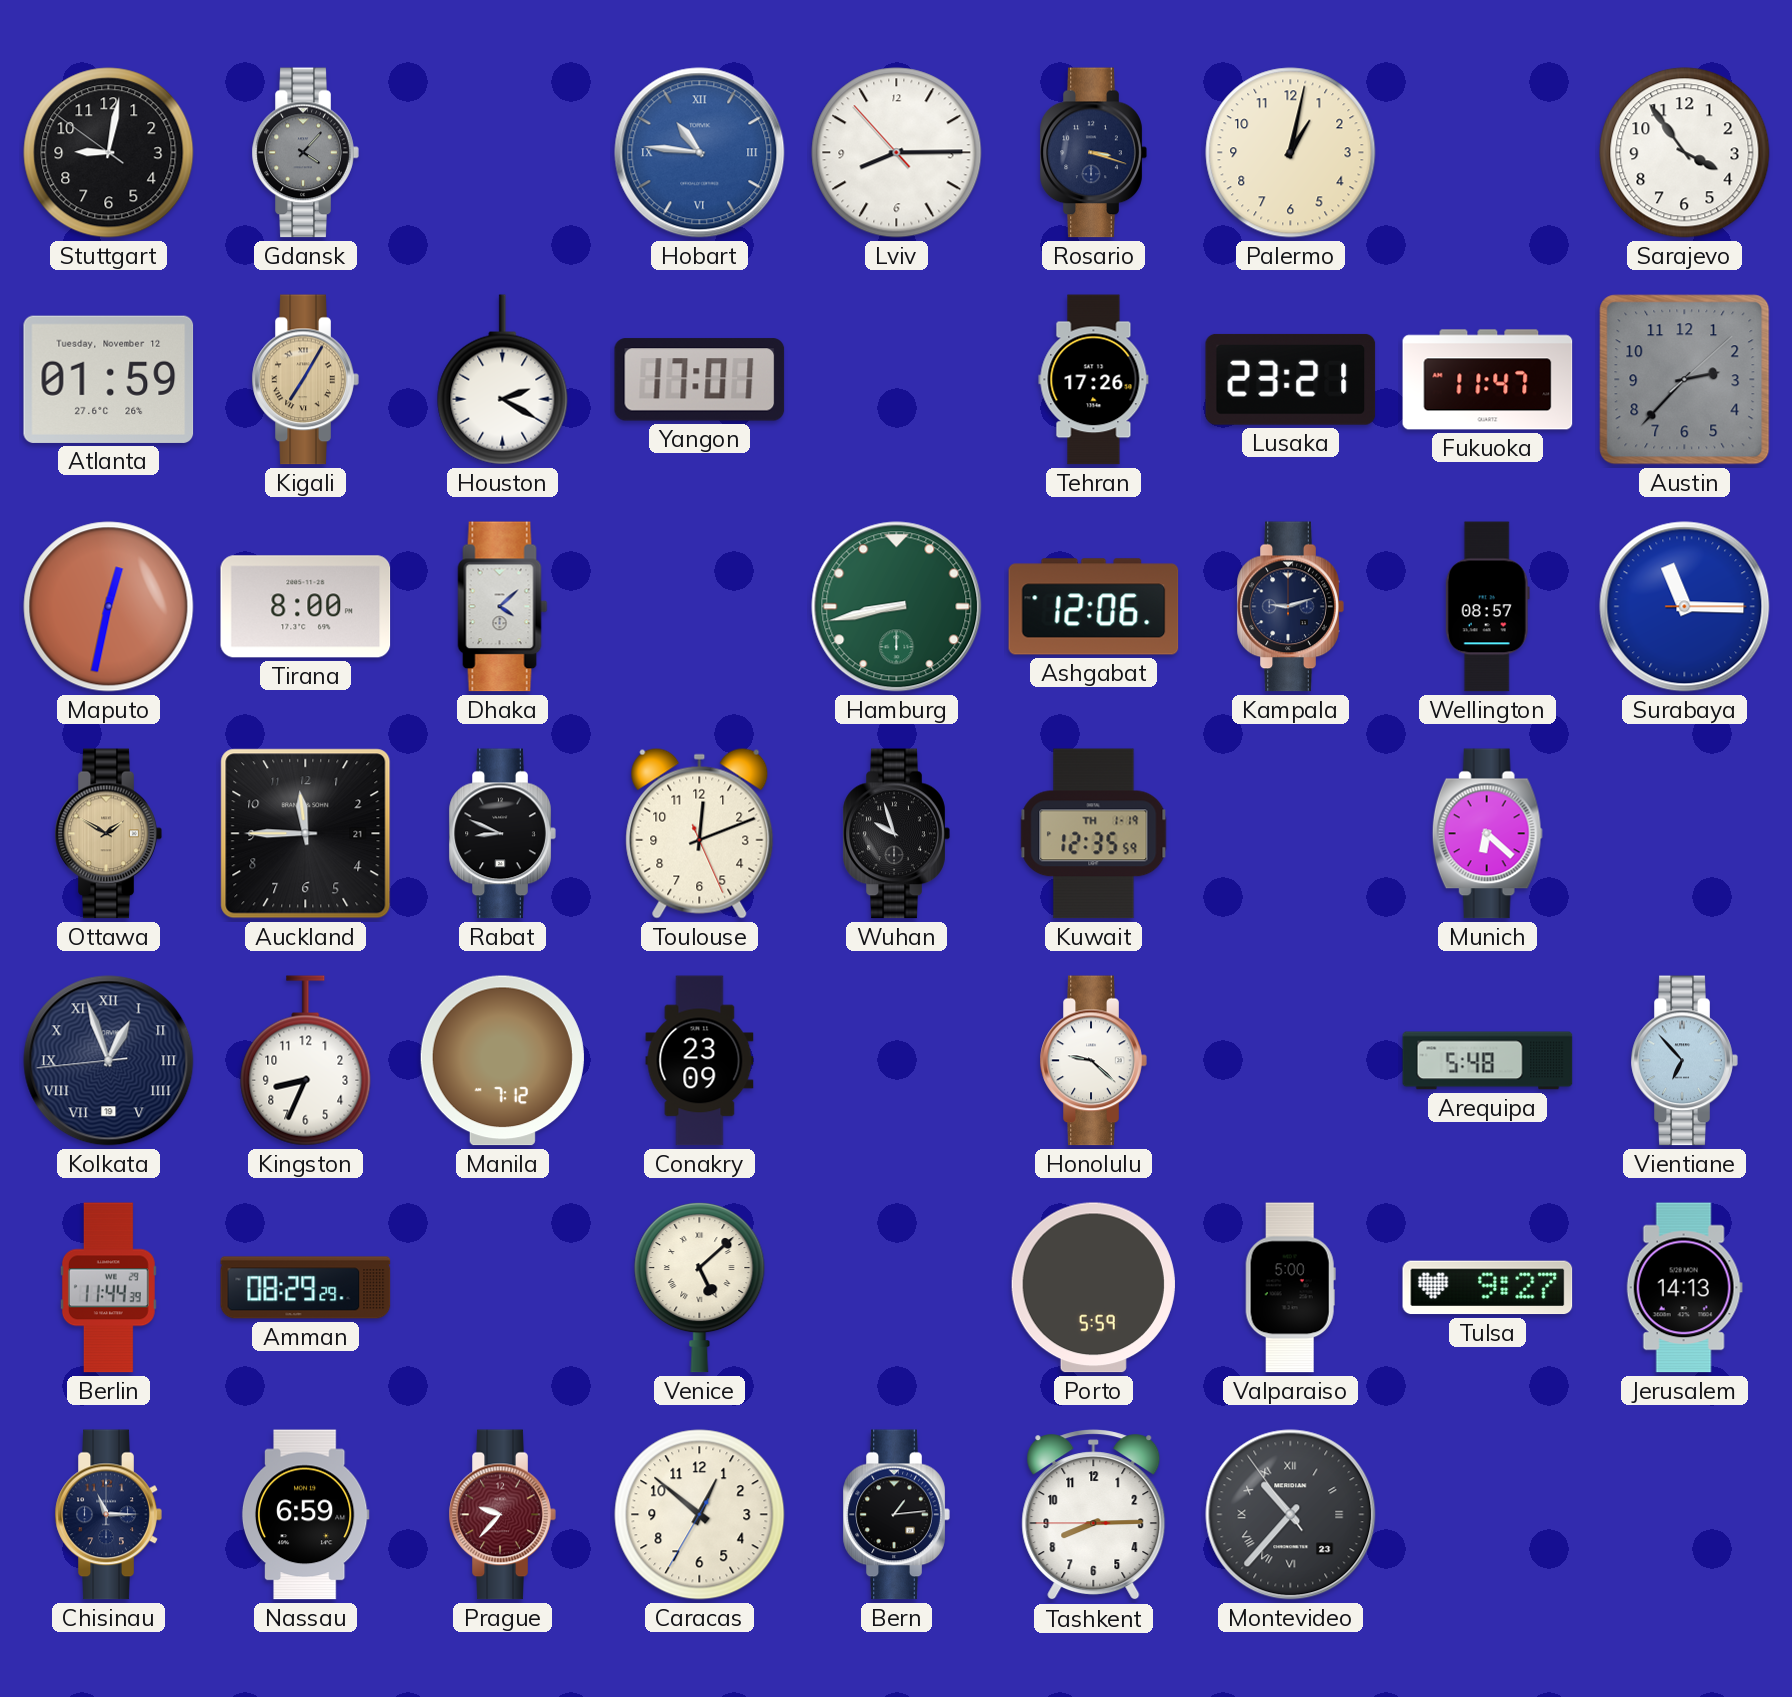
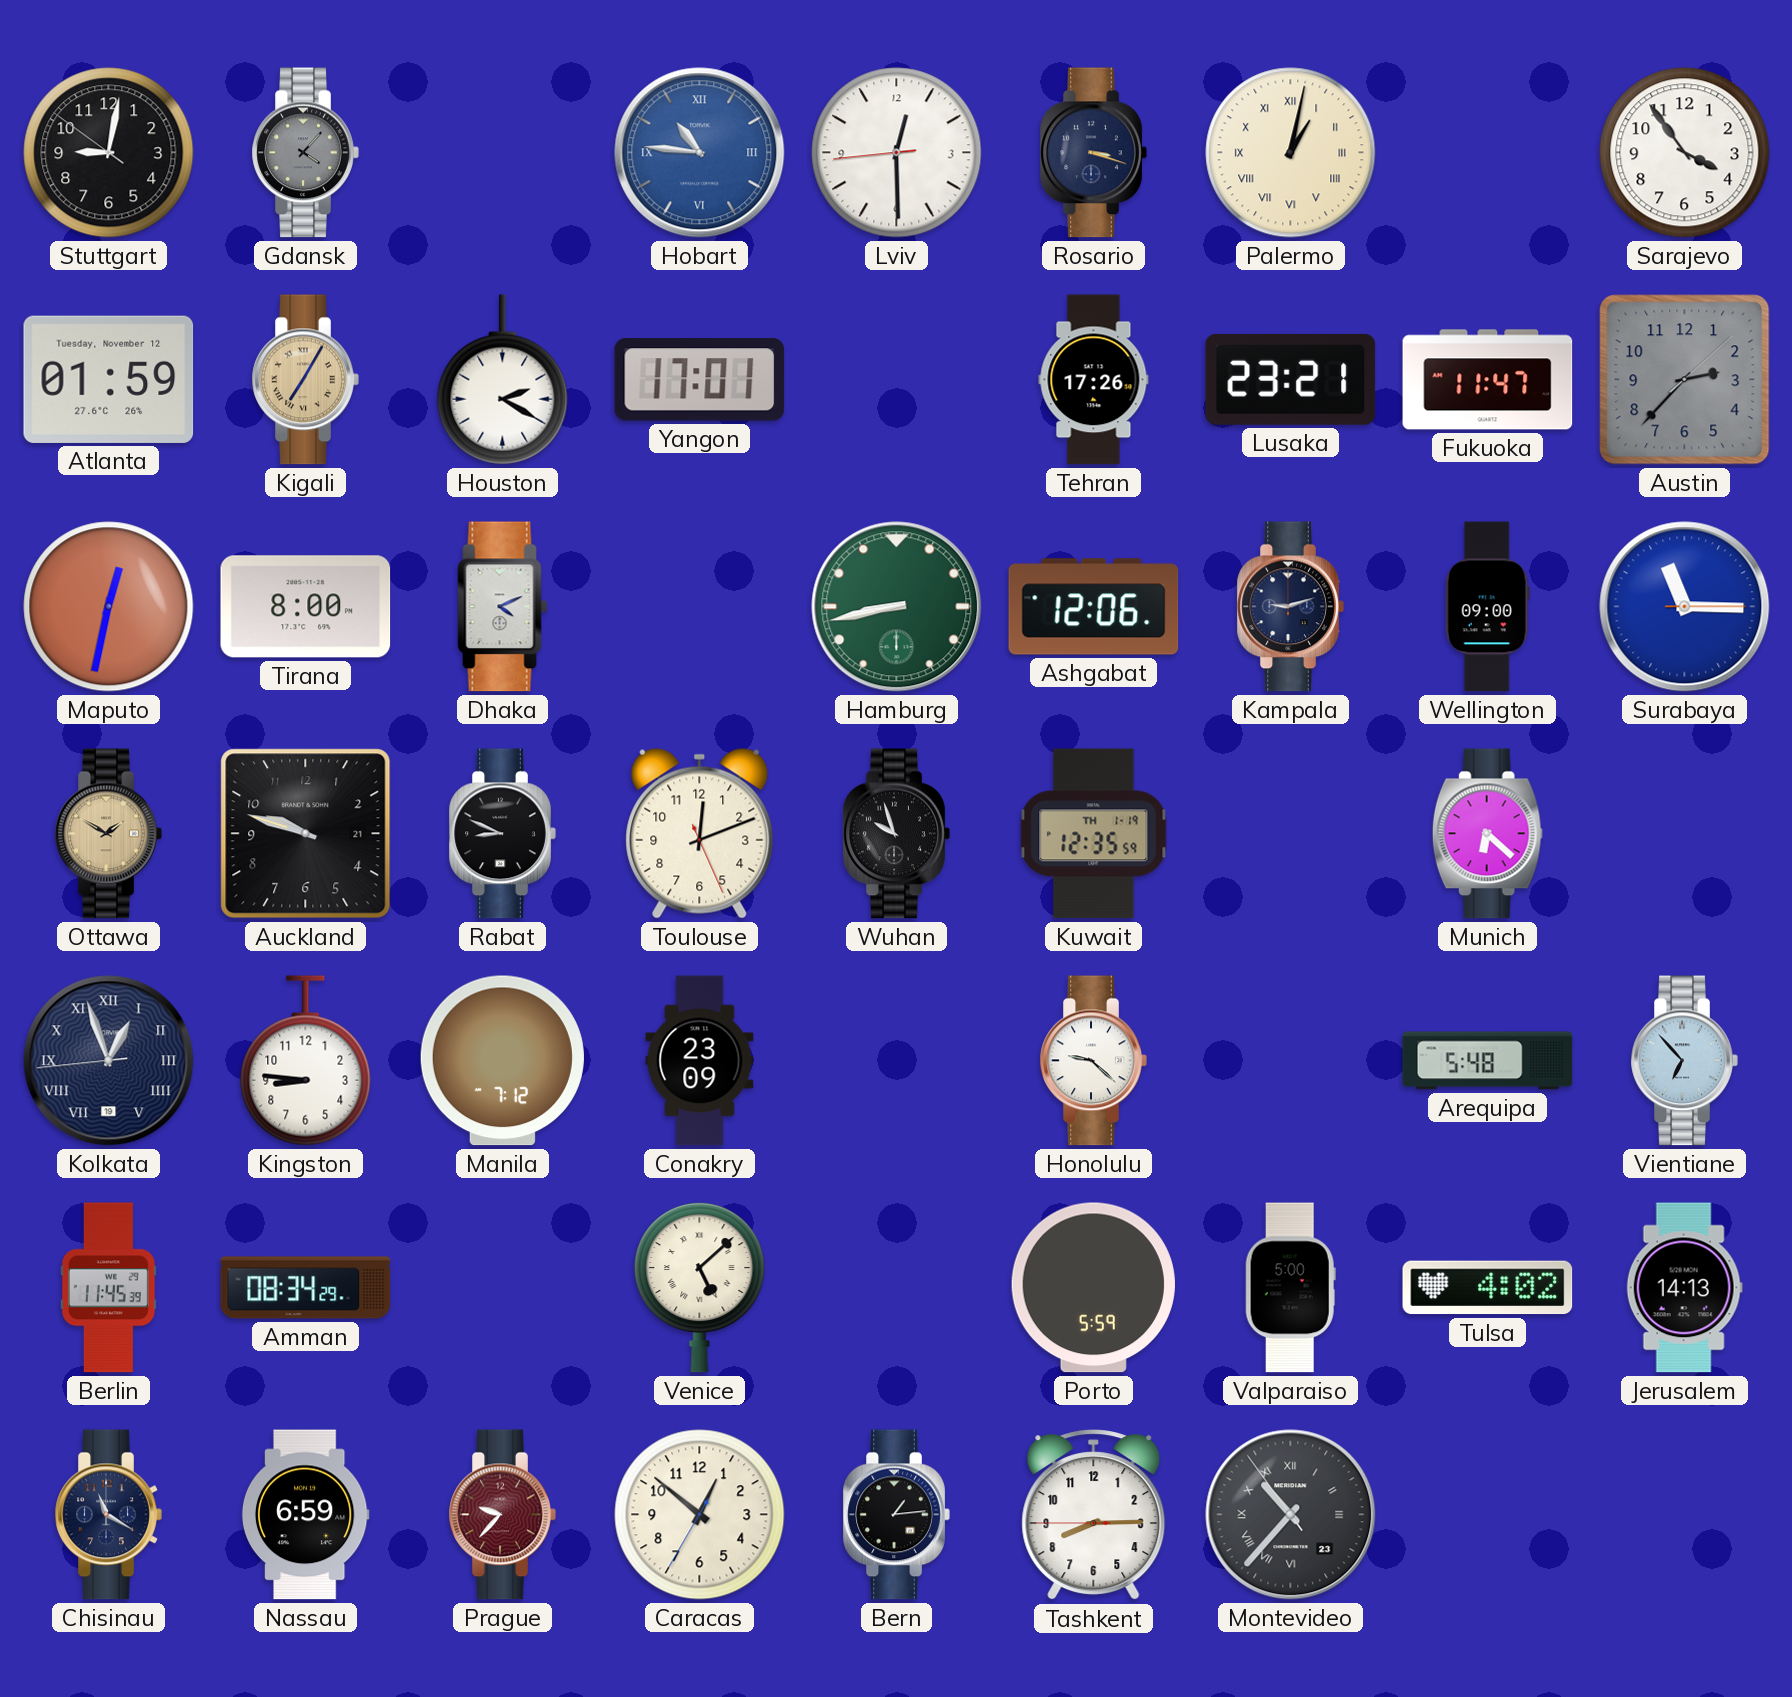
Lviv: 8:14 -> 12:29 (897, 153)
Palermo numerals: Arabic -> Roman (1291, 153)
Dhaka: 4:08 -> 4:11 (503, 607)
Wellington: 08:57 -> 09:00 (1487, 607)
Auckland: 11:45 -> 9:48 (306, 834)
Kingston: 8:34 -> 8:46 (306, 1061)
Berlin: 11:44 -> 11:45 (108, 1288)
Amman: 08:29 -> 08:34 (306, 1288)
Tulsa: 9:27 -> 4:02 (1488, 1288)
Chisinau: 11:15 -> 11:20 (108, 1515)
